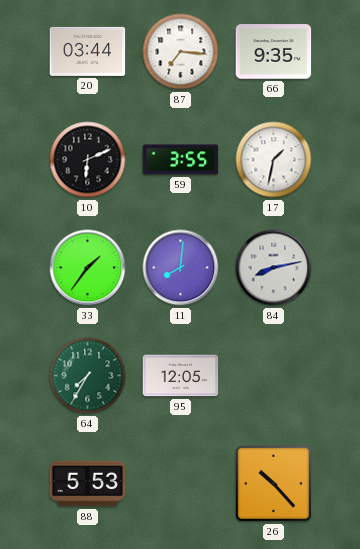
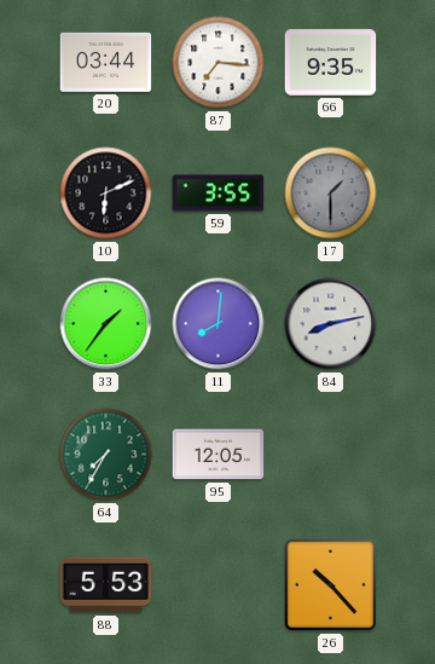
17: 1:32 -> 1:30 (331, 194)
17 dial: white -> grey (331, 194)
